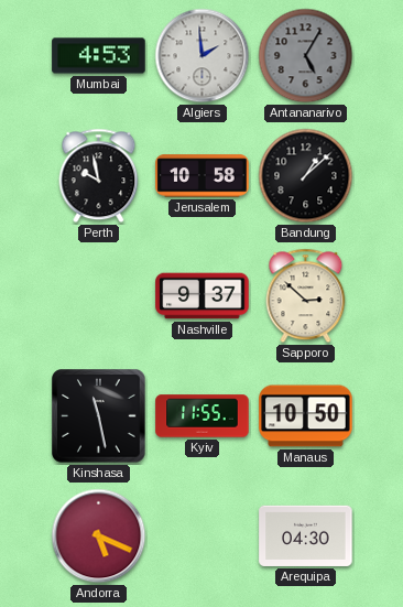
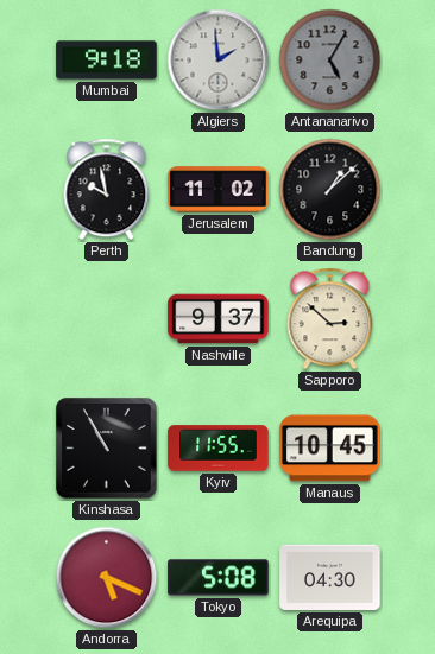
Mumbai: 4:53 -> 9:18 (107, 61)
Jerusalem: 10:58 -> 11:02 (219, 190)
Kinshasa: 11:28 -> 10:55 (107, 449)
Manaus: 10:50 -> 10:45 (330, 449)
Tokyo: none -> 5:08 (219, 578)
